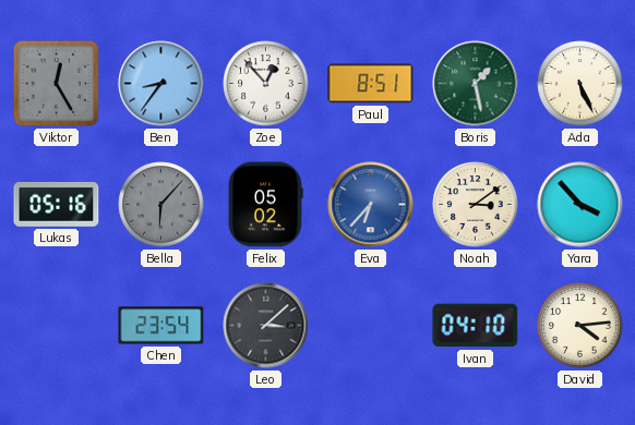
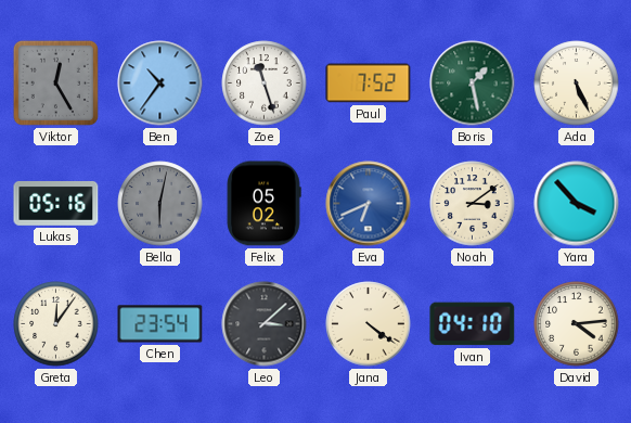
Ben: 8:36 -> 10:36 (160, 84)
Zoe: 12:53 -> 11:27 (265, 84)
Paul: 8:51 -> 7:52 (369, 84)
Bella: 6:07 -> 6:02 (160, 204)
Eva: 6:37 -> 6:41 (369, 204)
Greta: none -> 12:06 (56, 324)
Jana: none -> 4:21 (369, 324)
